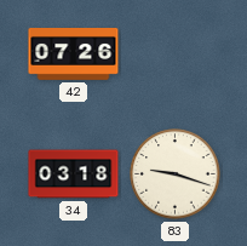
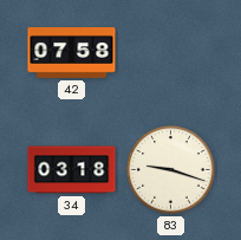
42: 07:26 -> 07:58 (72, 53)
